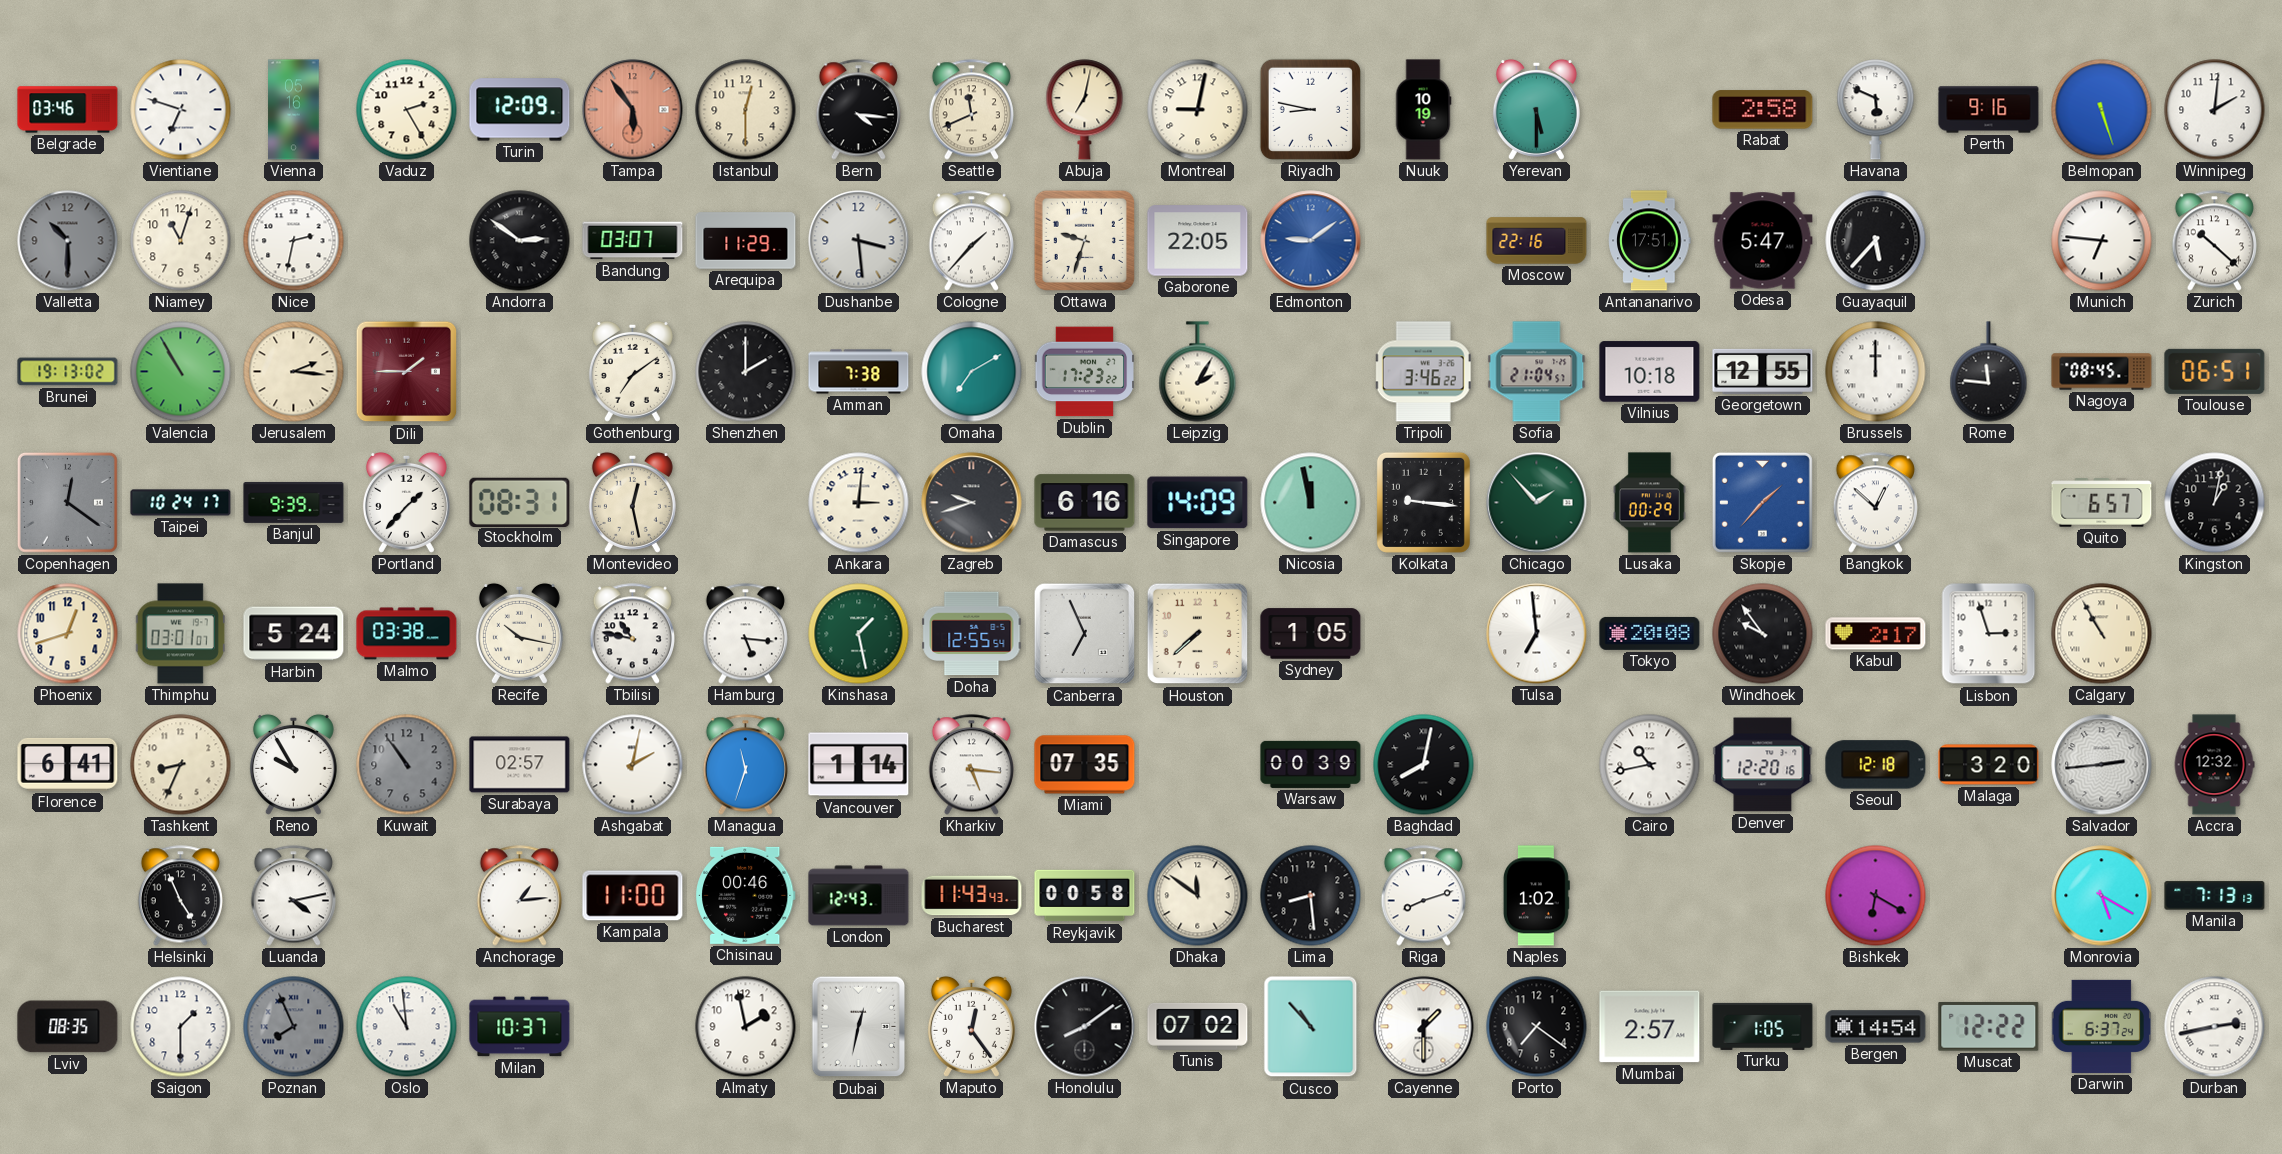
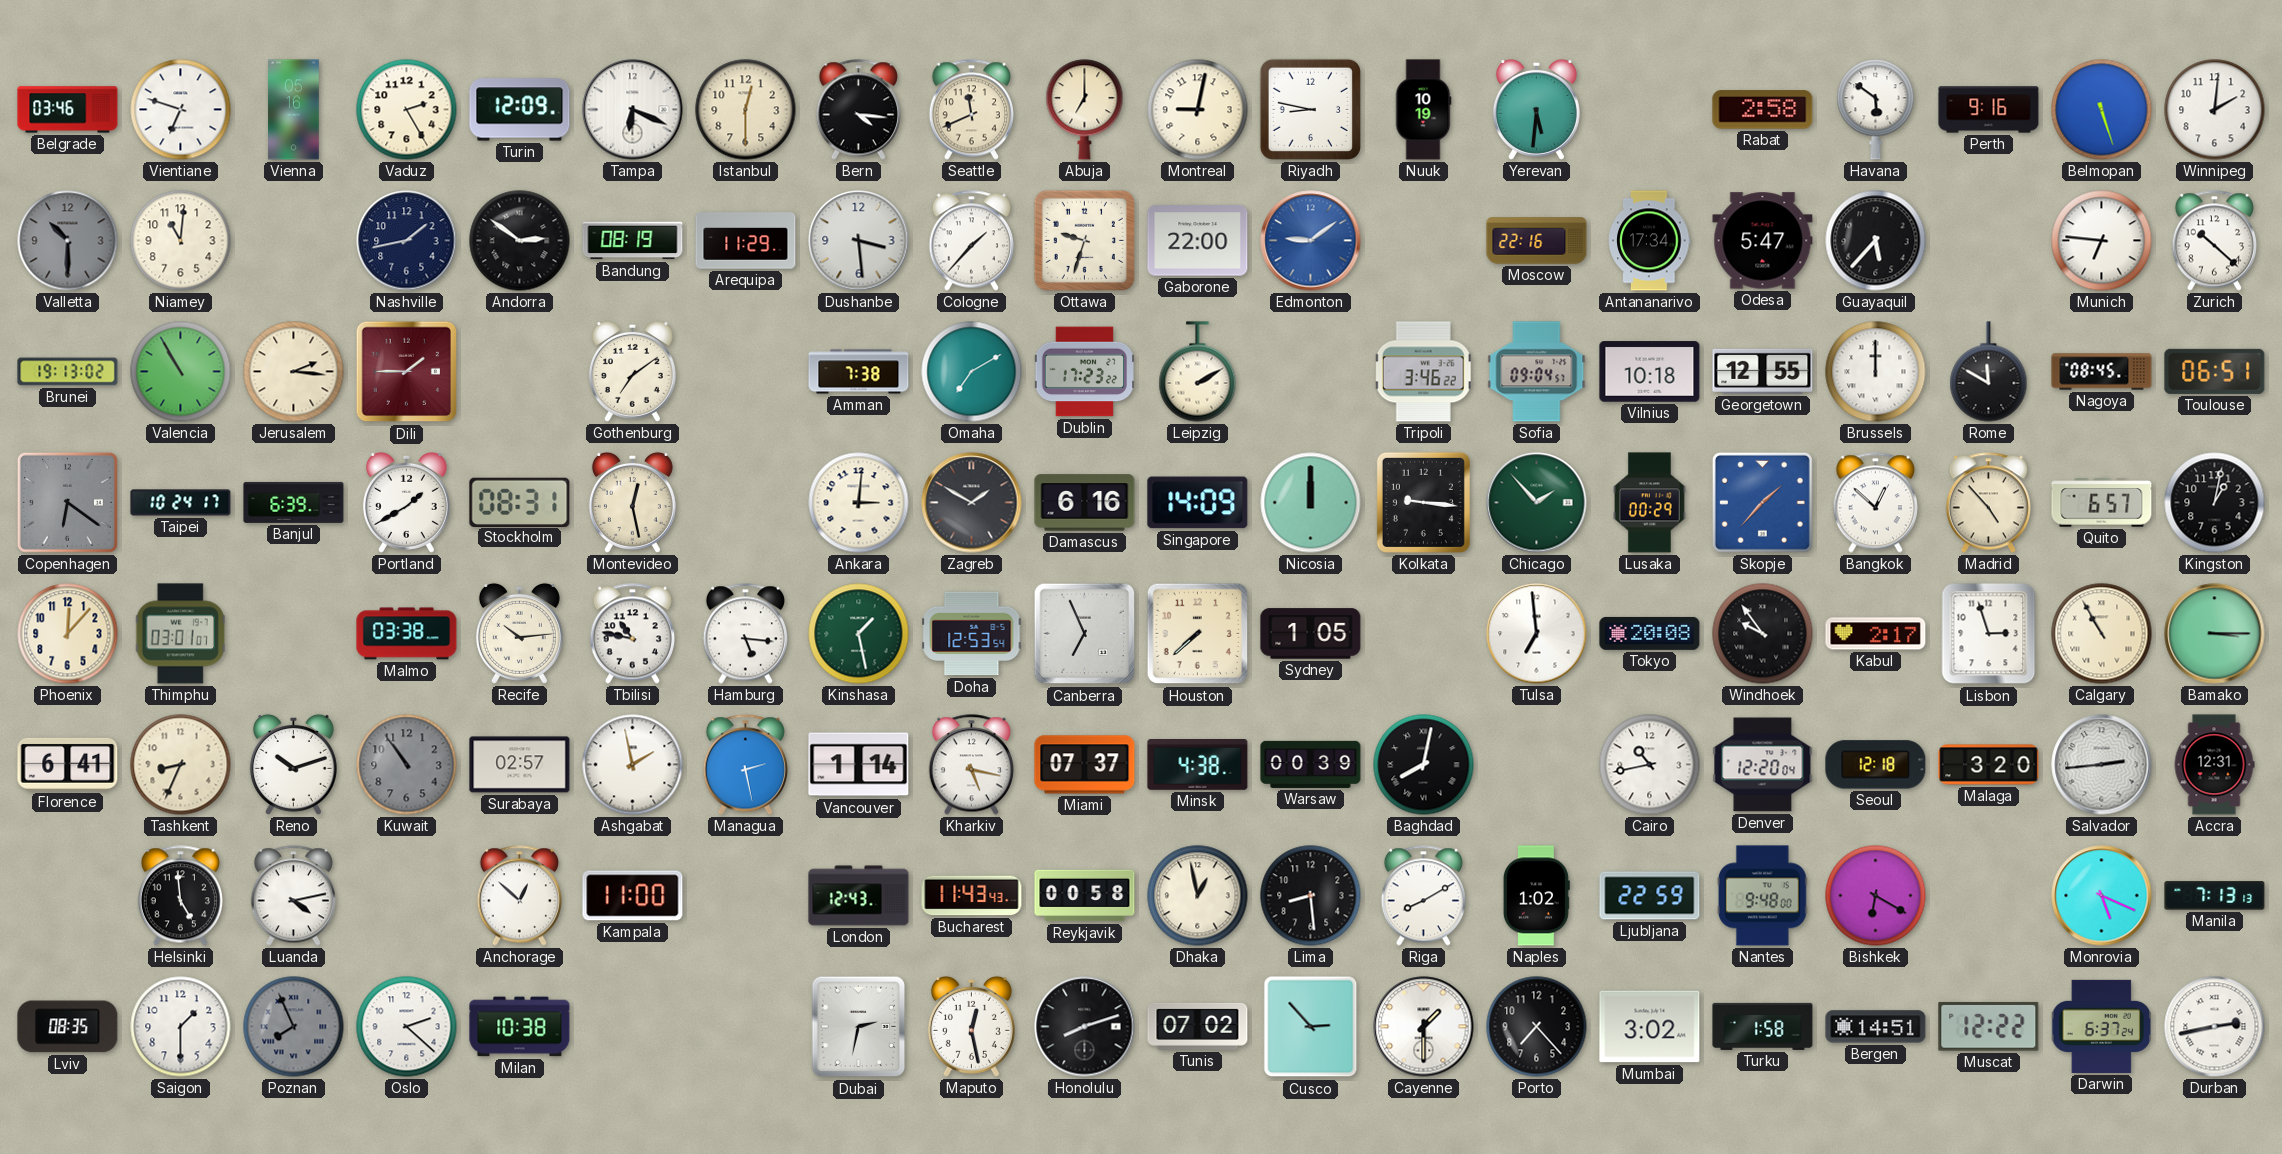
Tampa: 5:54 -> 6:19 (633, 110)
Tampa dial: salmon -> white (633, 110)
Abuja: 7:02 -> 7:00 (1085, 110)
Yerevan: 5:30 -> 5:31 (1536, 109)
Havana: 5:49 -> 5:51 (1876, 110)
Niamey: 11:03 -> 11:01 (181, 241)
Nice: 2:32 -> none (294, 241)
Nashville: none -> 1:43 (407, 241)
Bandung: 03:07 -> 08:19 (633, 241)
Gaborone: 22:05 -> 22:00 (1198, 241)
Antananarivo: 17:51 -> 17:34 (1650, 241)
Shenzhen: 2:00 -> none (746, 372)
Leipzig: 2:05 -> 2:10 (1198, 372)
Sofia: 21:04 -> 09:04 (1537, 372)
Rome: 11:46 -> 11:50 (1989, 372)
Copenhagen: 12:21 -> 6:21 (67, 502)
Banjul: 9:39 -> 6:39 (294, 502)
Portland: 1:37 -> 1:40 (406, 502)
Zagreb: 9:42 -> 1:50 (972, 503)
Nicosia: 11:58 -> 12:00 (1311, 503)
Madrid: none -> 4:53 (1988, 503)
Phoenix: 12:42 -> 12:07 (68, 634)
Harbin: 5:24 -> none (294, 634)
Recife: 10:17 -> 10:14 (519, 633)
Doha: 12:55 -> 12:53 (972, 634)
Bamako: none -> 3:15 (2215, 634)
Reno: 9:55 -> 10:12 (293, 764)
Ashgabat: 2:02 -> 1:58 (633, 765)
Managua: 11:33 -> 2:28 (745, 765)
Kharkiv: 5:16 -> 5:17 (971, 765)
Miami: 07:35 -> 07:37 (1085, 765)
Minsk: none -> 4:38 (1198, 765)
Denver: 12:20:16 -> 12:20:04 (1763, 765)
Accra: 12:32 -> 12:31 (2214, 765)
Helsinki: 4:56 -> 4:59 (180, 896)
Anchorage: 1:14 -> 12:52 (519, 896)
Chisinau: 00:46 -> none (746, 895)
Dhaka: 11:51 -> 12:58 (1198, 896)
Riga: 8:12 -> 8:10 (1423, 896)
Ljubljana: none -> 22:59 (1650, 896)
Nantes: none -> 9:48 (1762, 896)
Monrovia: 5:20 -> 5:19 (2102, 896)
Oslo: 10:59 -> 2:22 (407, 1027)
Milan: 10:37 -> 10:38 (520, 1027)
Almaty: 1:58 -> none (746, 1027)
Dubai: 12:32 -> 2:32 (859, 1027)
Maputo: 12:24 -> 12:28 (971, 1026)
Honolulu: 8:09 -> 8:12 (1085, 1027)
Cusco: 10:53 -> 2:53 (1311, 1027)
Porto: 7:21 -> 7:23 (1537, 1027)
Mumbai: 2:57 -> 3:02 (1650, 1027)
Turku: 1:05 -> 1:58 (1763, 1026)
Bergen: 14:54 -> 14:51 (1876, 1027)
